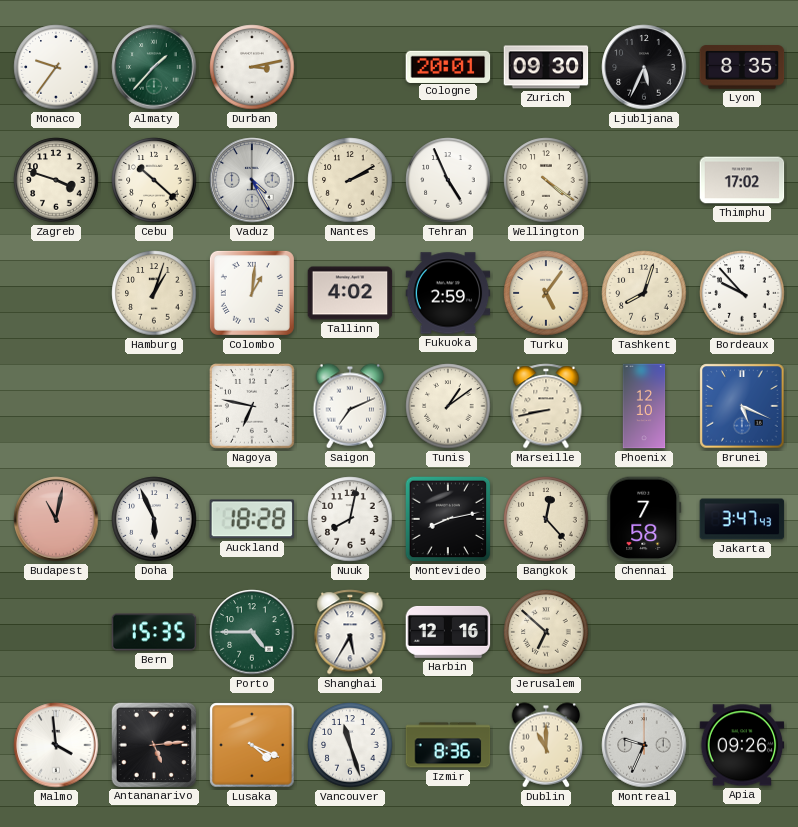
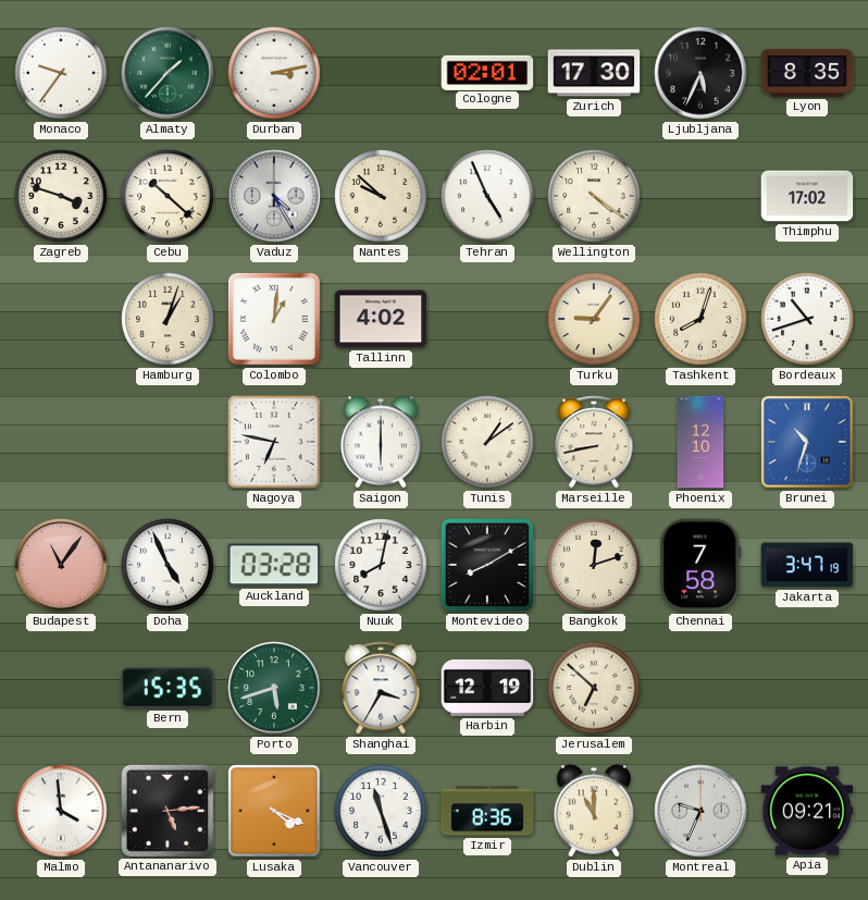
Cologne: 20:01 -> 02:01 (487, 72)
Zurich: 09:30 -> 17:30 (594, 73)
Nantes: 2:10 -> 9:52 (381, 196)
Fukuoka: 2:59 -> none (448, 293)
Turku: 5:06 -> 9:06 (594, 319)
Bordeaux: 9:53 -> 10:42 (807, 319)
Saigon: 7:11 -> 6:00 (381, 442)
Brunei: 5:19 -> 10:33 (807, 442)
Budapest: 11:02 -> 11:06 (61, 565)
Doha: 5:56 -> 4:56 (168, 565)
Auckland: 18:28 -> 03:28 (274, 565)
Montevideo: 8:13 -> 8:10 (487, 565)
Bangkok: 12:23 -> 12:12 (594, 565)
Jakarta: 3:47:43 -> 3:47:19 (807, 565)
Porto: 4:45 -> 5:42 (274, 688)
Shanghai: 5:35 -> 3:35 (381, 688)
Harbin: 12:16 -> 12:19 (487, 688)
Apia: 09:26 -> 09:21 (807, 811)
